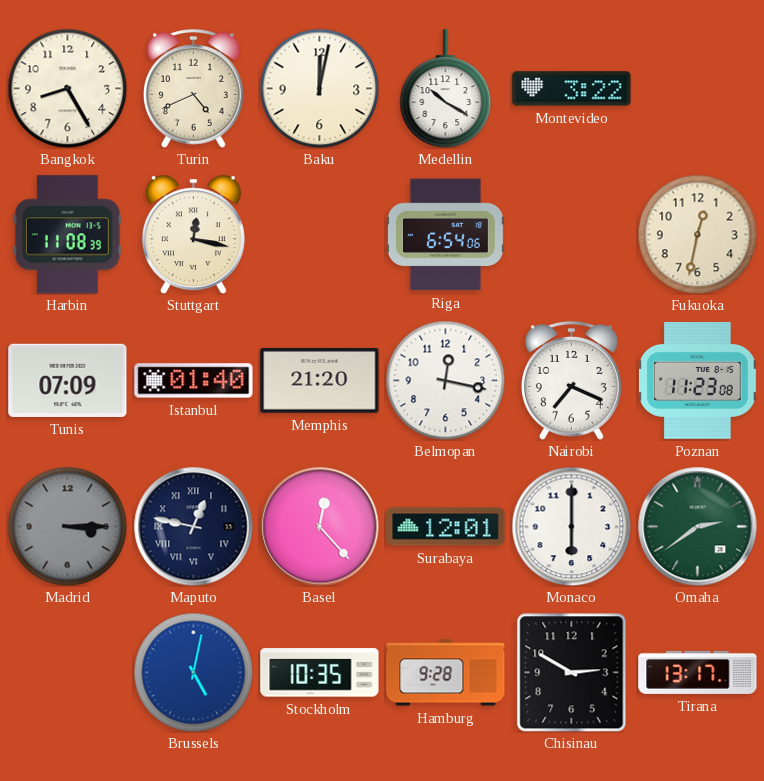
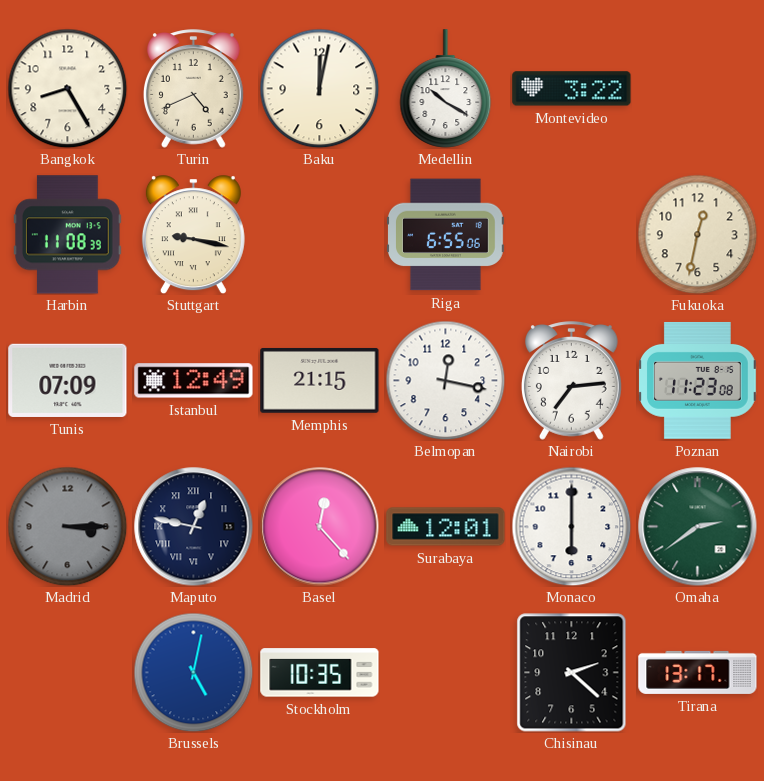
Stuttgart: 12:17 -> 9:17 (193, 235)
Riga: 6:54 -> 6:55 (446, 235)
Istanbul: 01:40 -> 12:49 (194, 381)
Memphis: 21:20 -> 21:15 (320, 380)
Nairobi: 7:19 -> 7:14 (571, 381)
Hamburg: 9:28 -> none (446, 673)
Chisinau: 2:50 -> 2:22 (572, 672)
